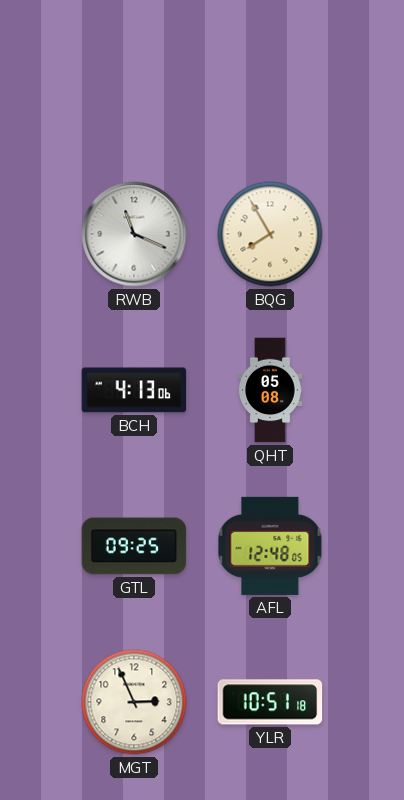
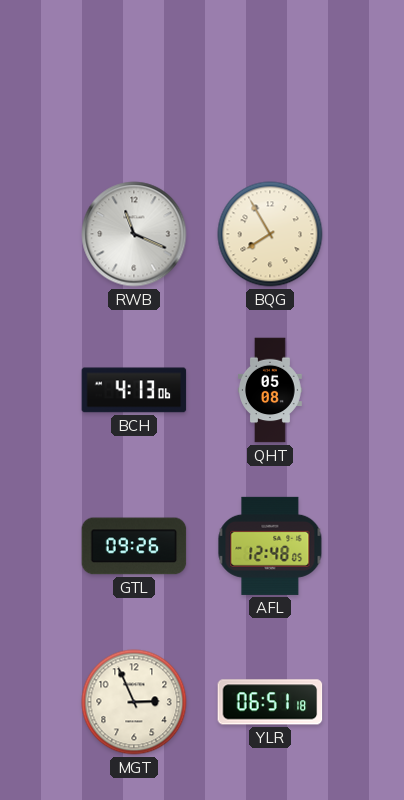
GTL: 09:25 -> 09:26 (134, 546)
YLR: 10:51 -> 06:51 (270, 702)
